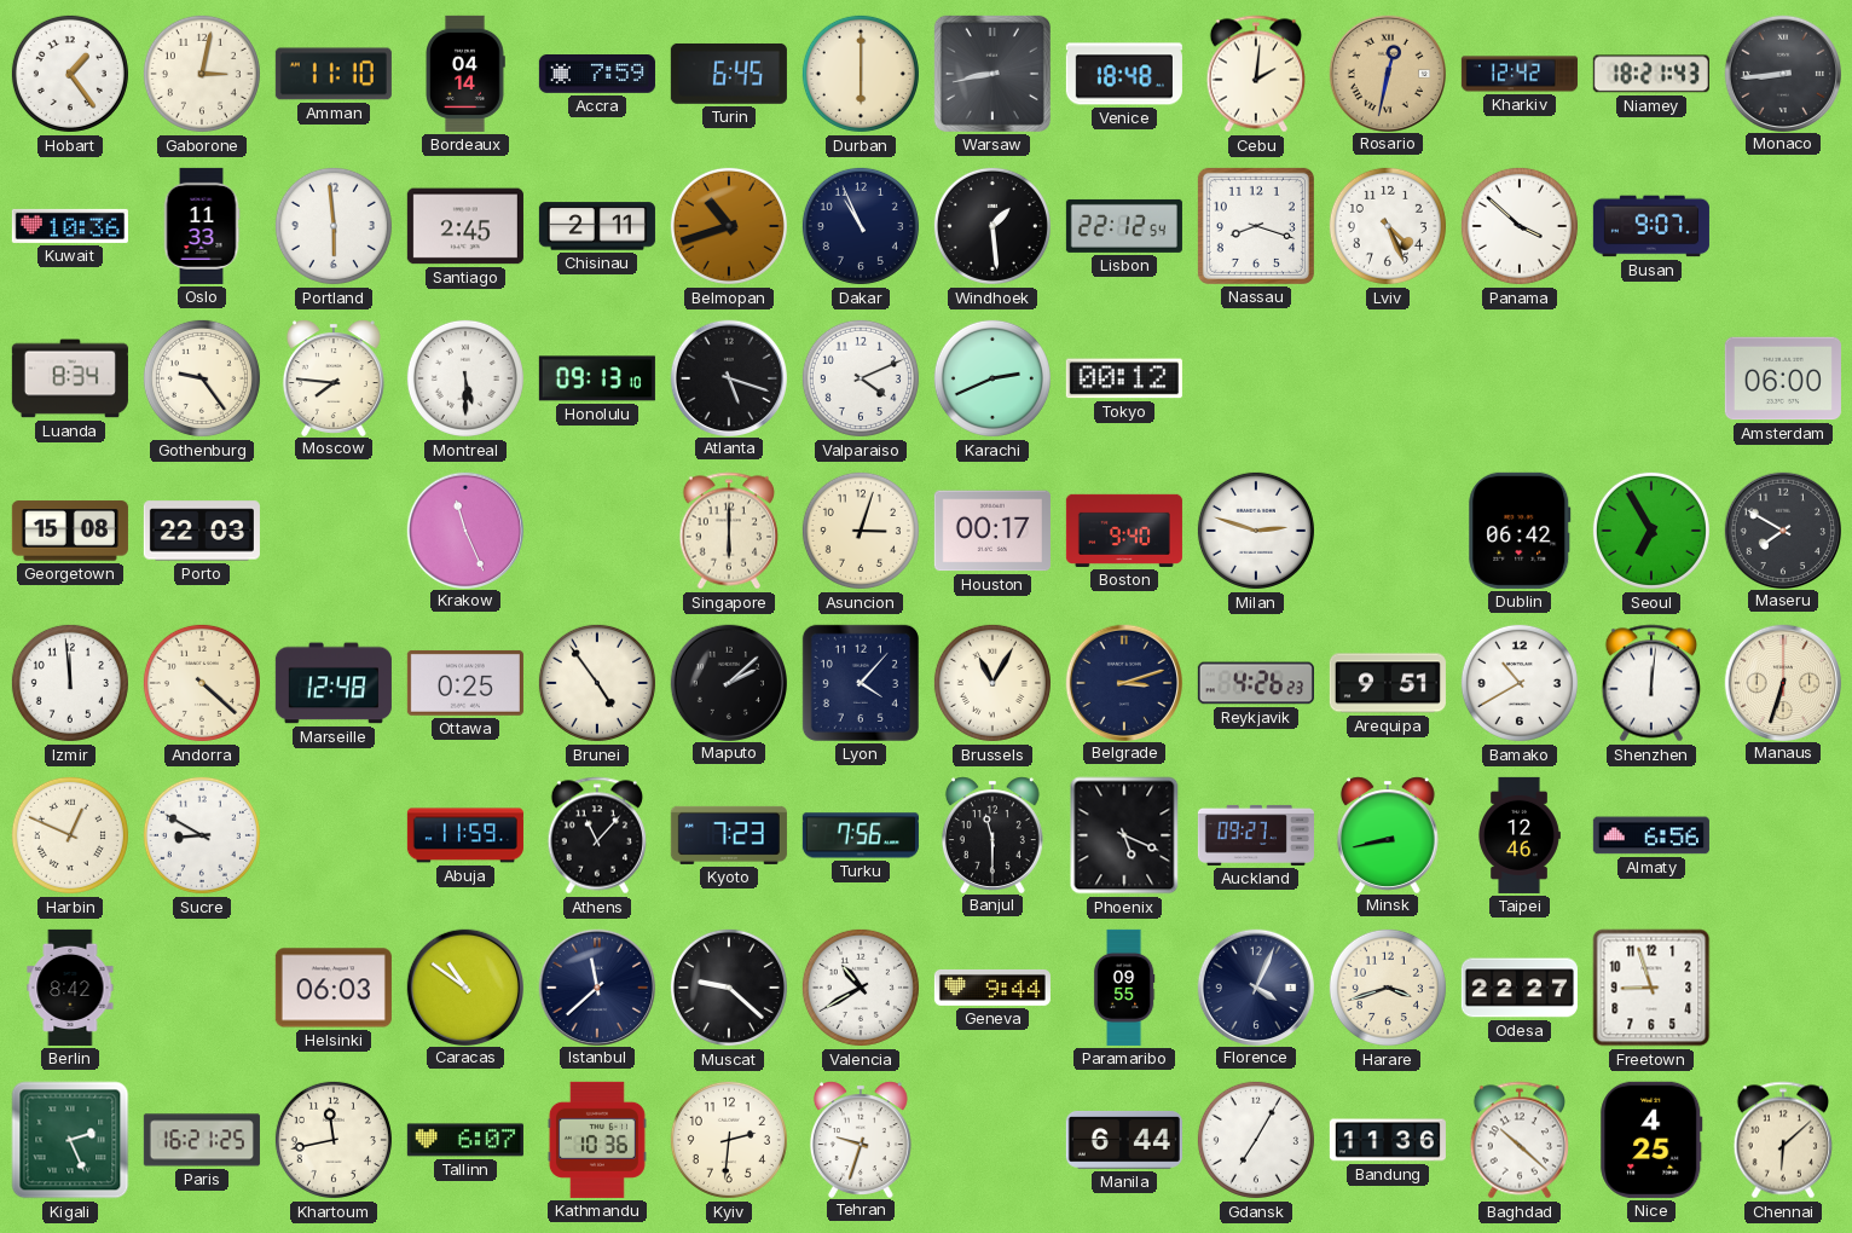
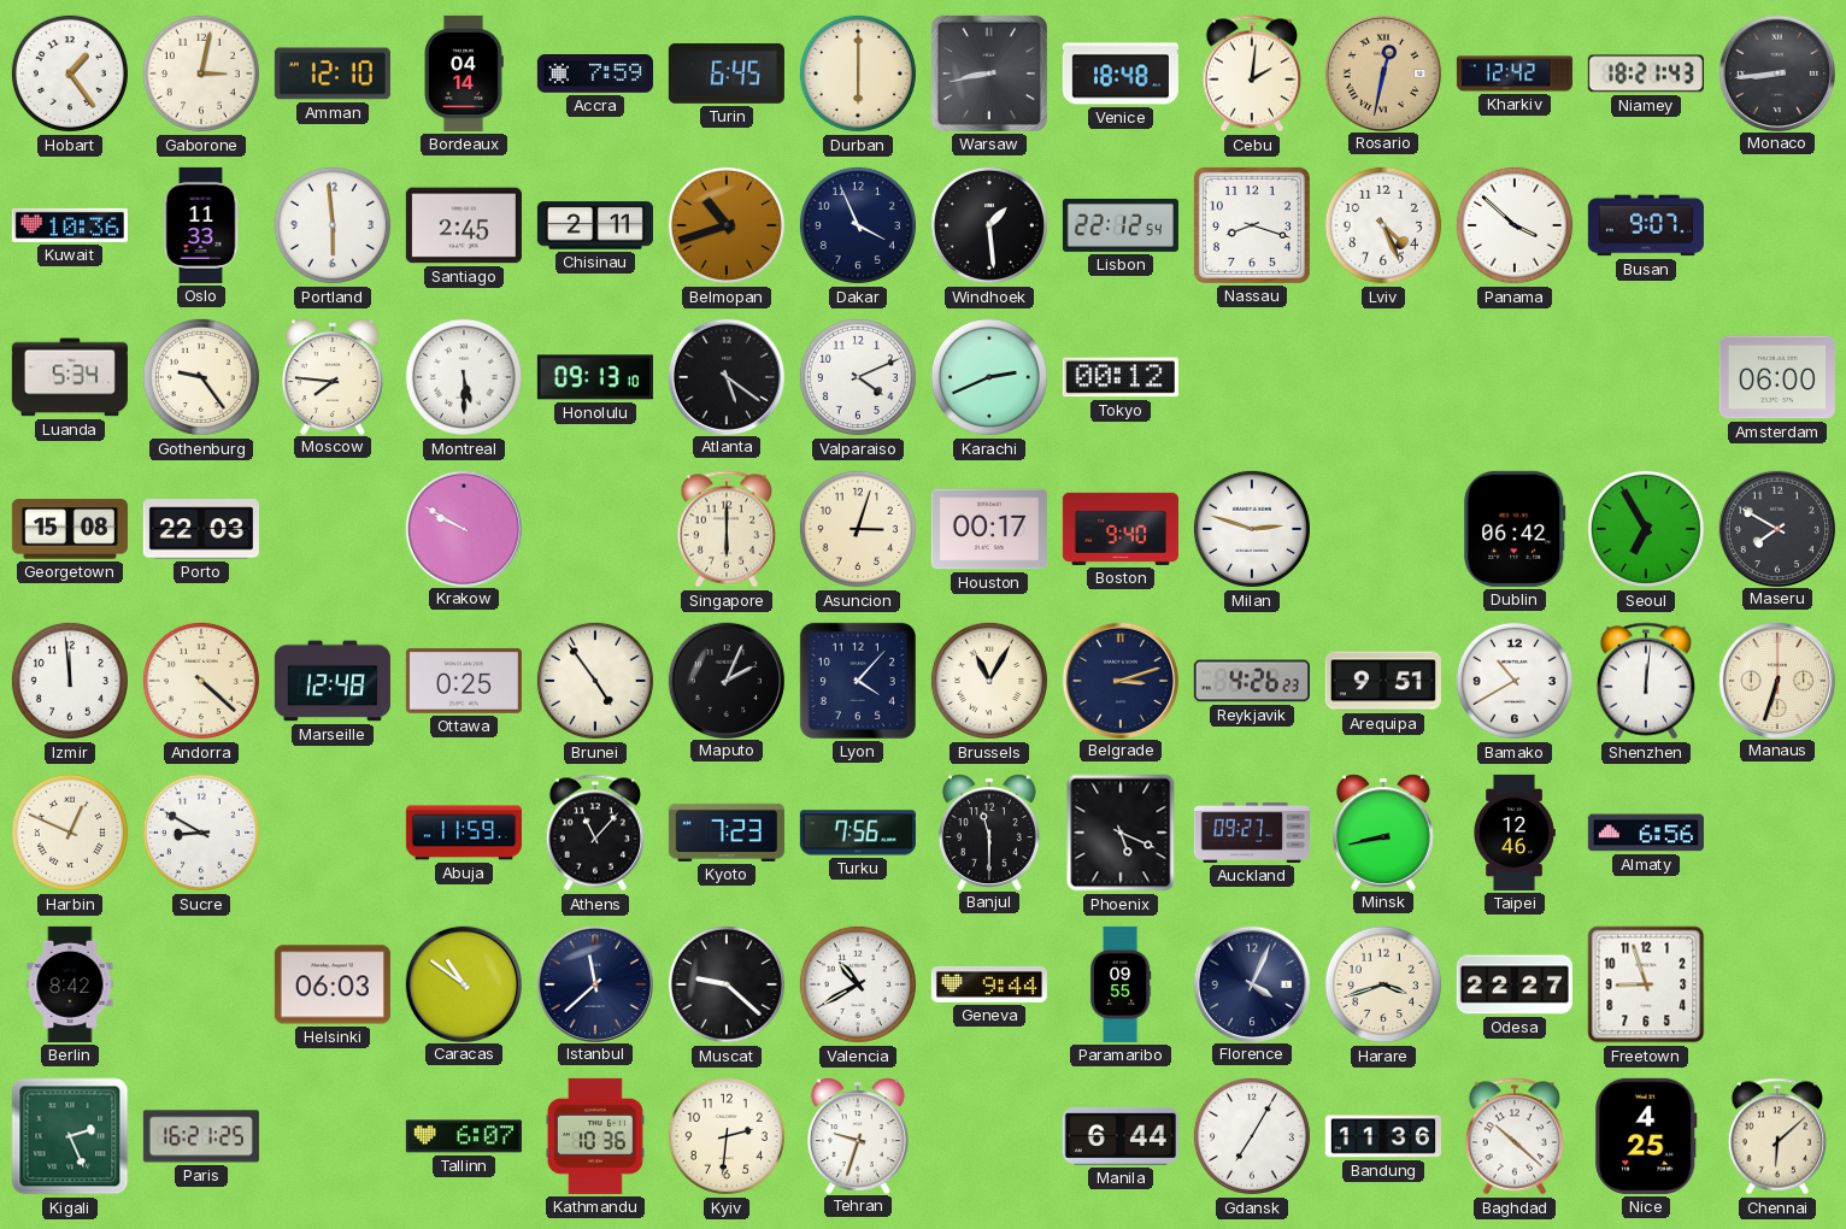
Amman: 11:10 -> 12:10 (333, 73)
Dakar: 10:56 -> 3:56 (858, 225)
Luanda: 8:34 -> 5:34 (70, 377)
Atlanta: 5:18 -> 5:21 (725, 376)
Krakow: 11:26 -> 9:50 (463, 528)
Maputo: 2:08 -> 2:04 (725, 680)
Khartoum: 11:43 -> none (334, 1140)
